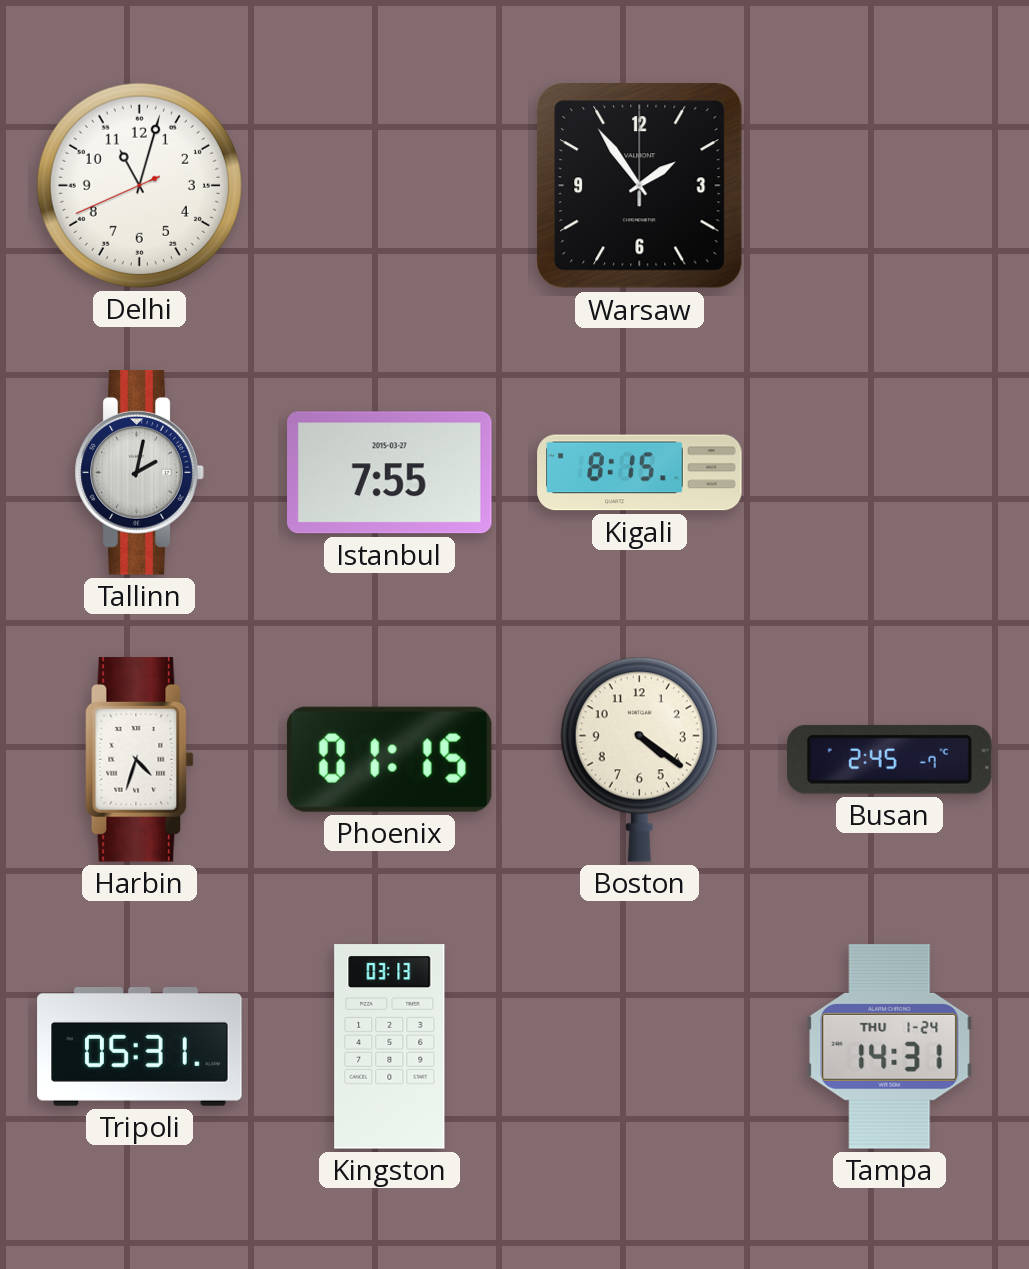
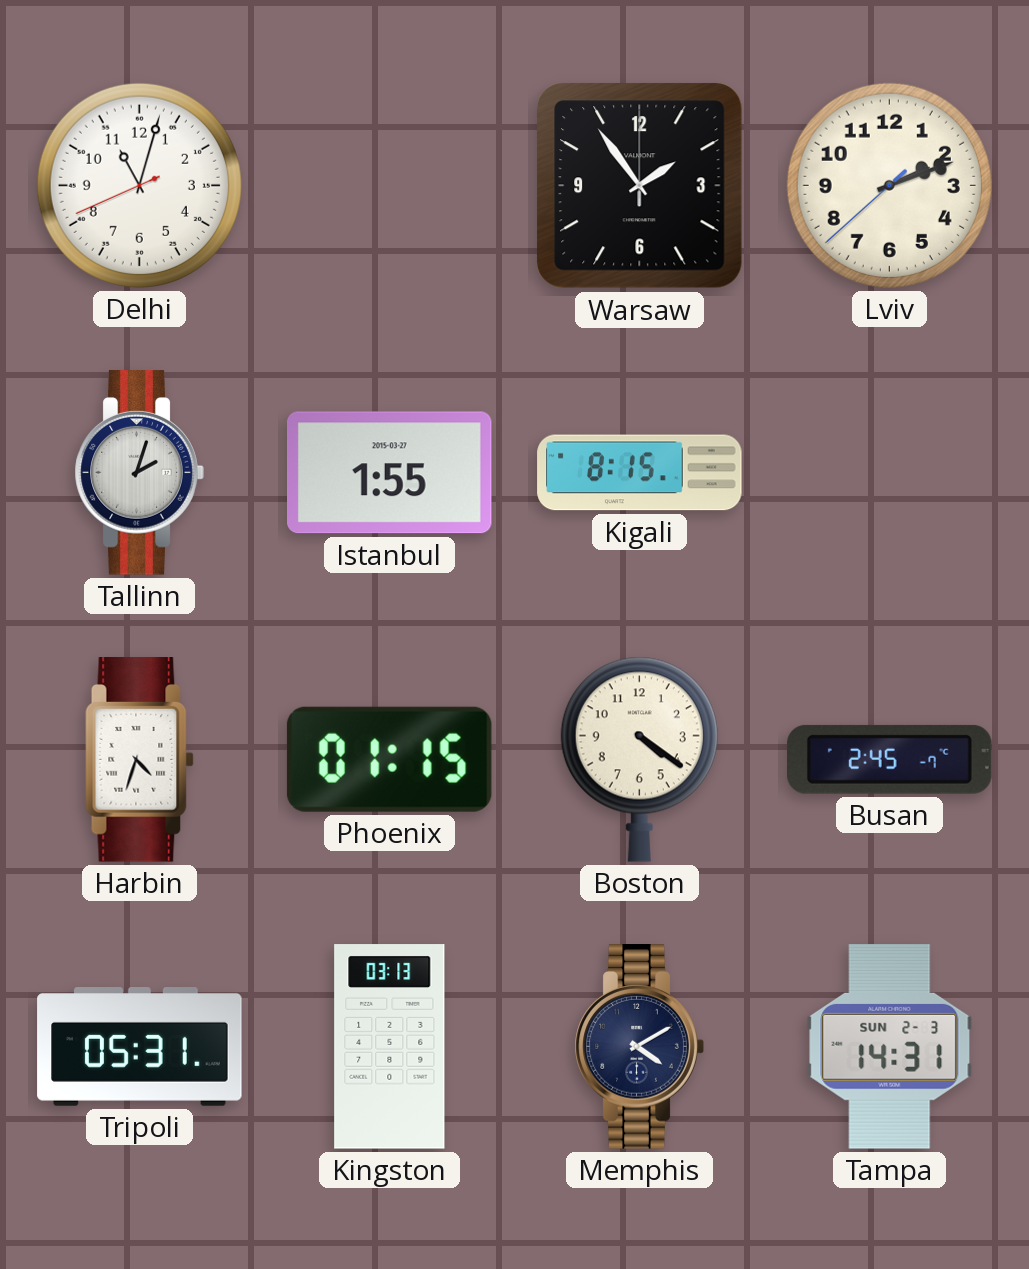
Lviv: none -> 2:11 (889, 185)
Tallinn: 2:02 -> 2:03 (139, 473)
Istanbul: 7:55 -> 1:55 (390, 473)
Memphis: none -> 4:10 (639, 1047)
Tampa date: THU 1-24 -> SUN 2-3 (890, 1047)
